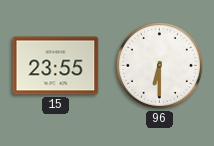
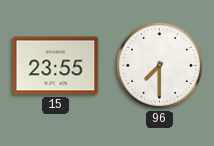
96: 6:30 -> 7:30 (159, 65)
